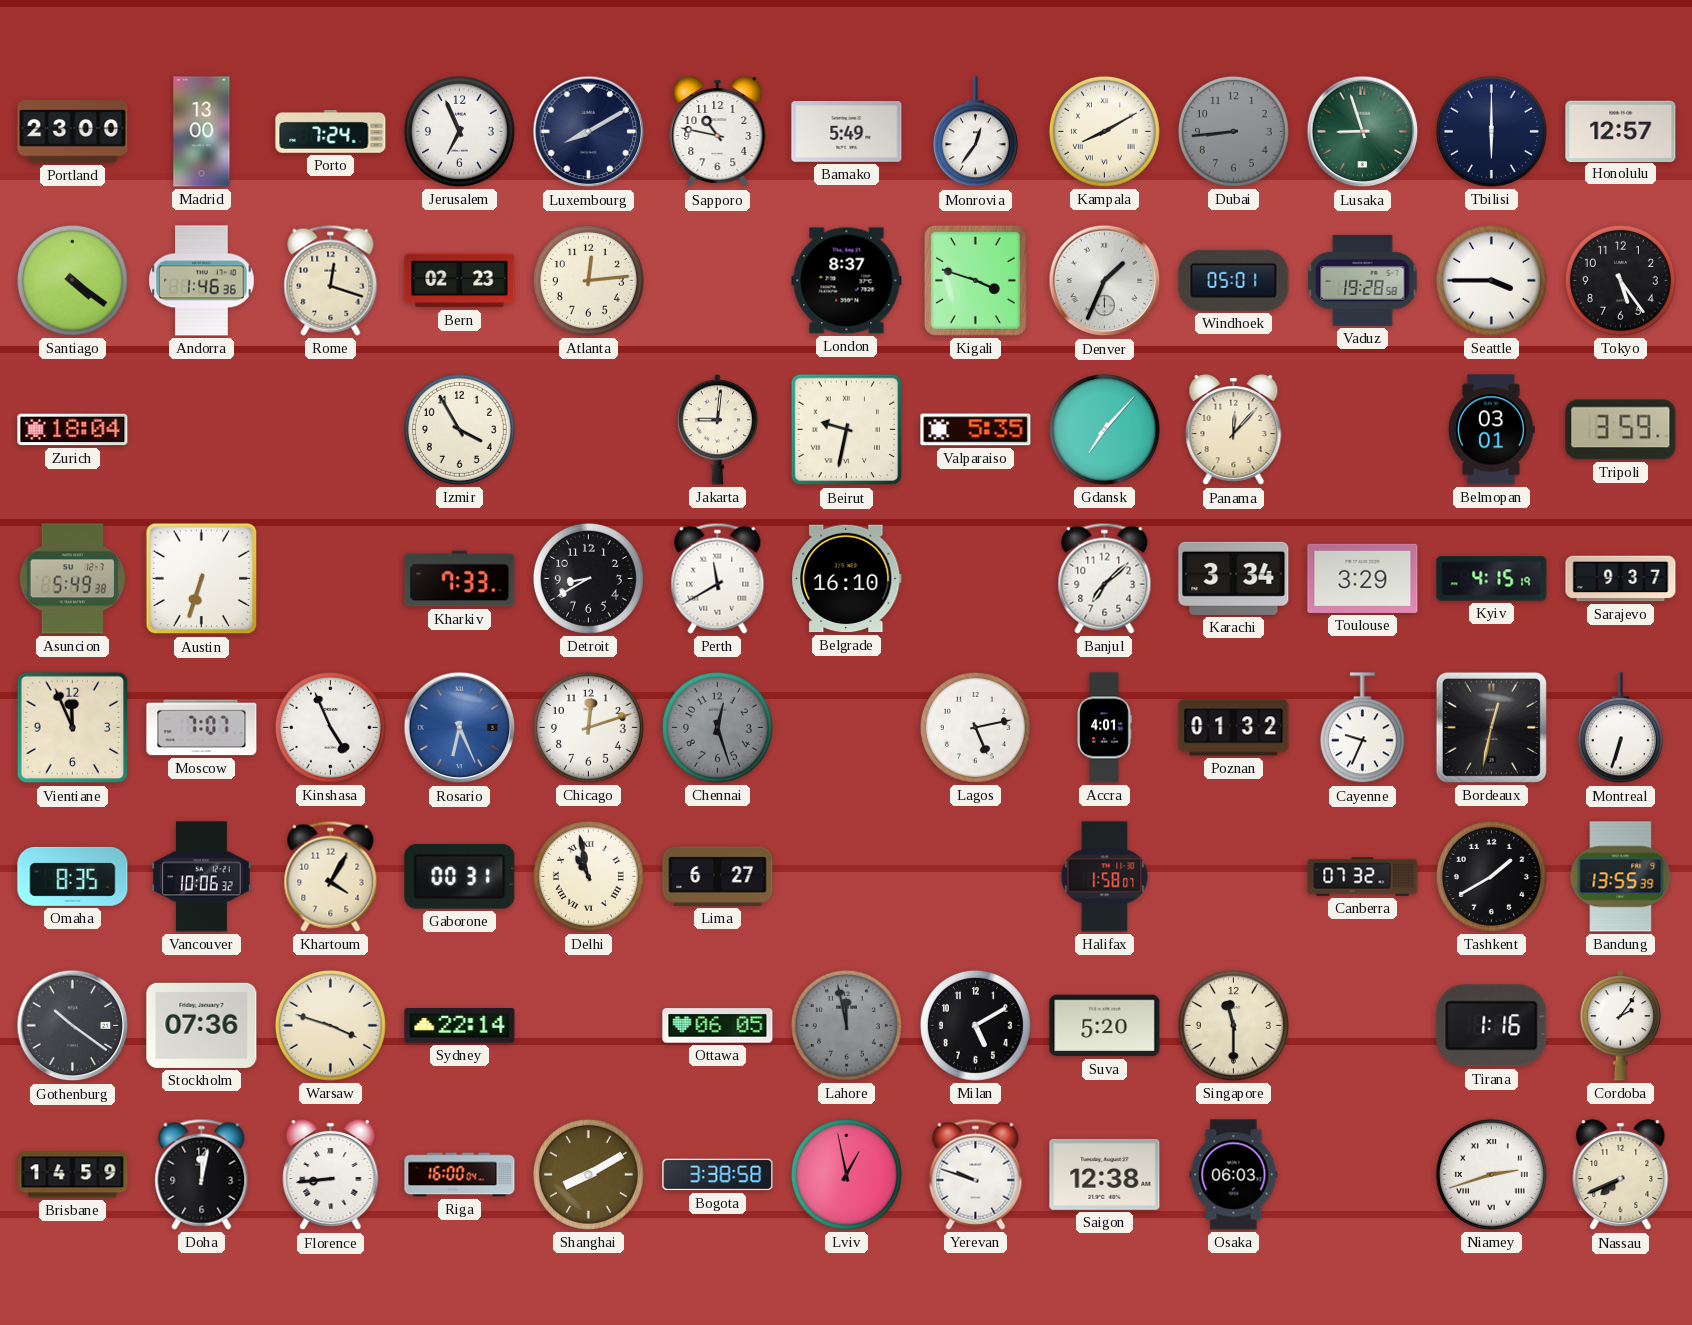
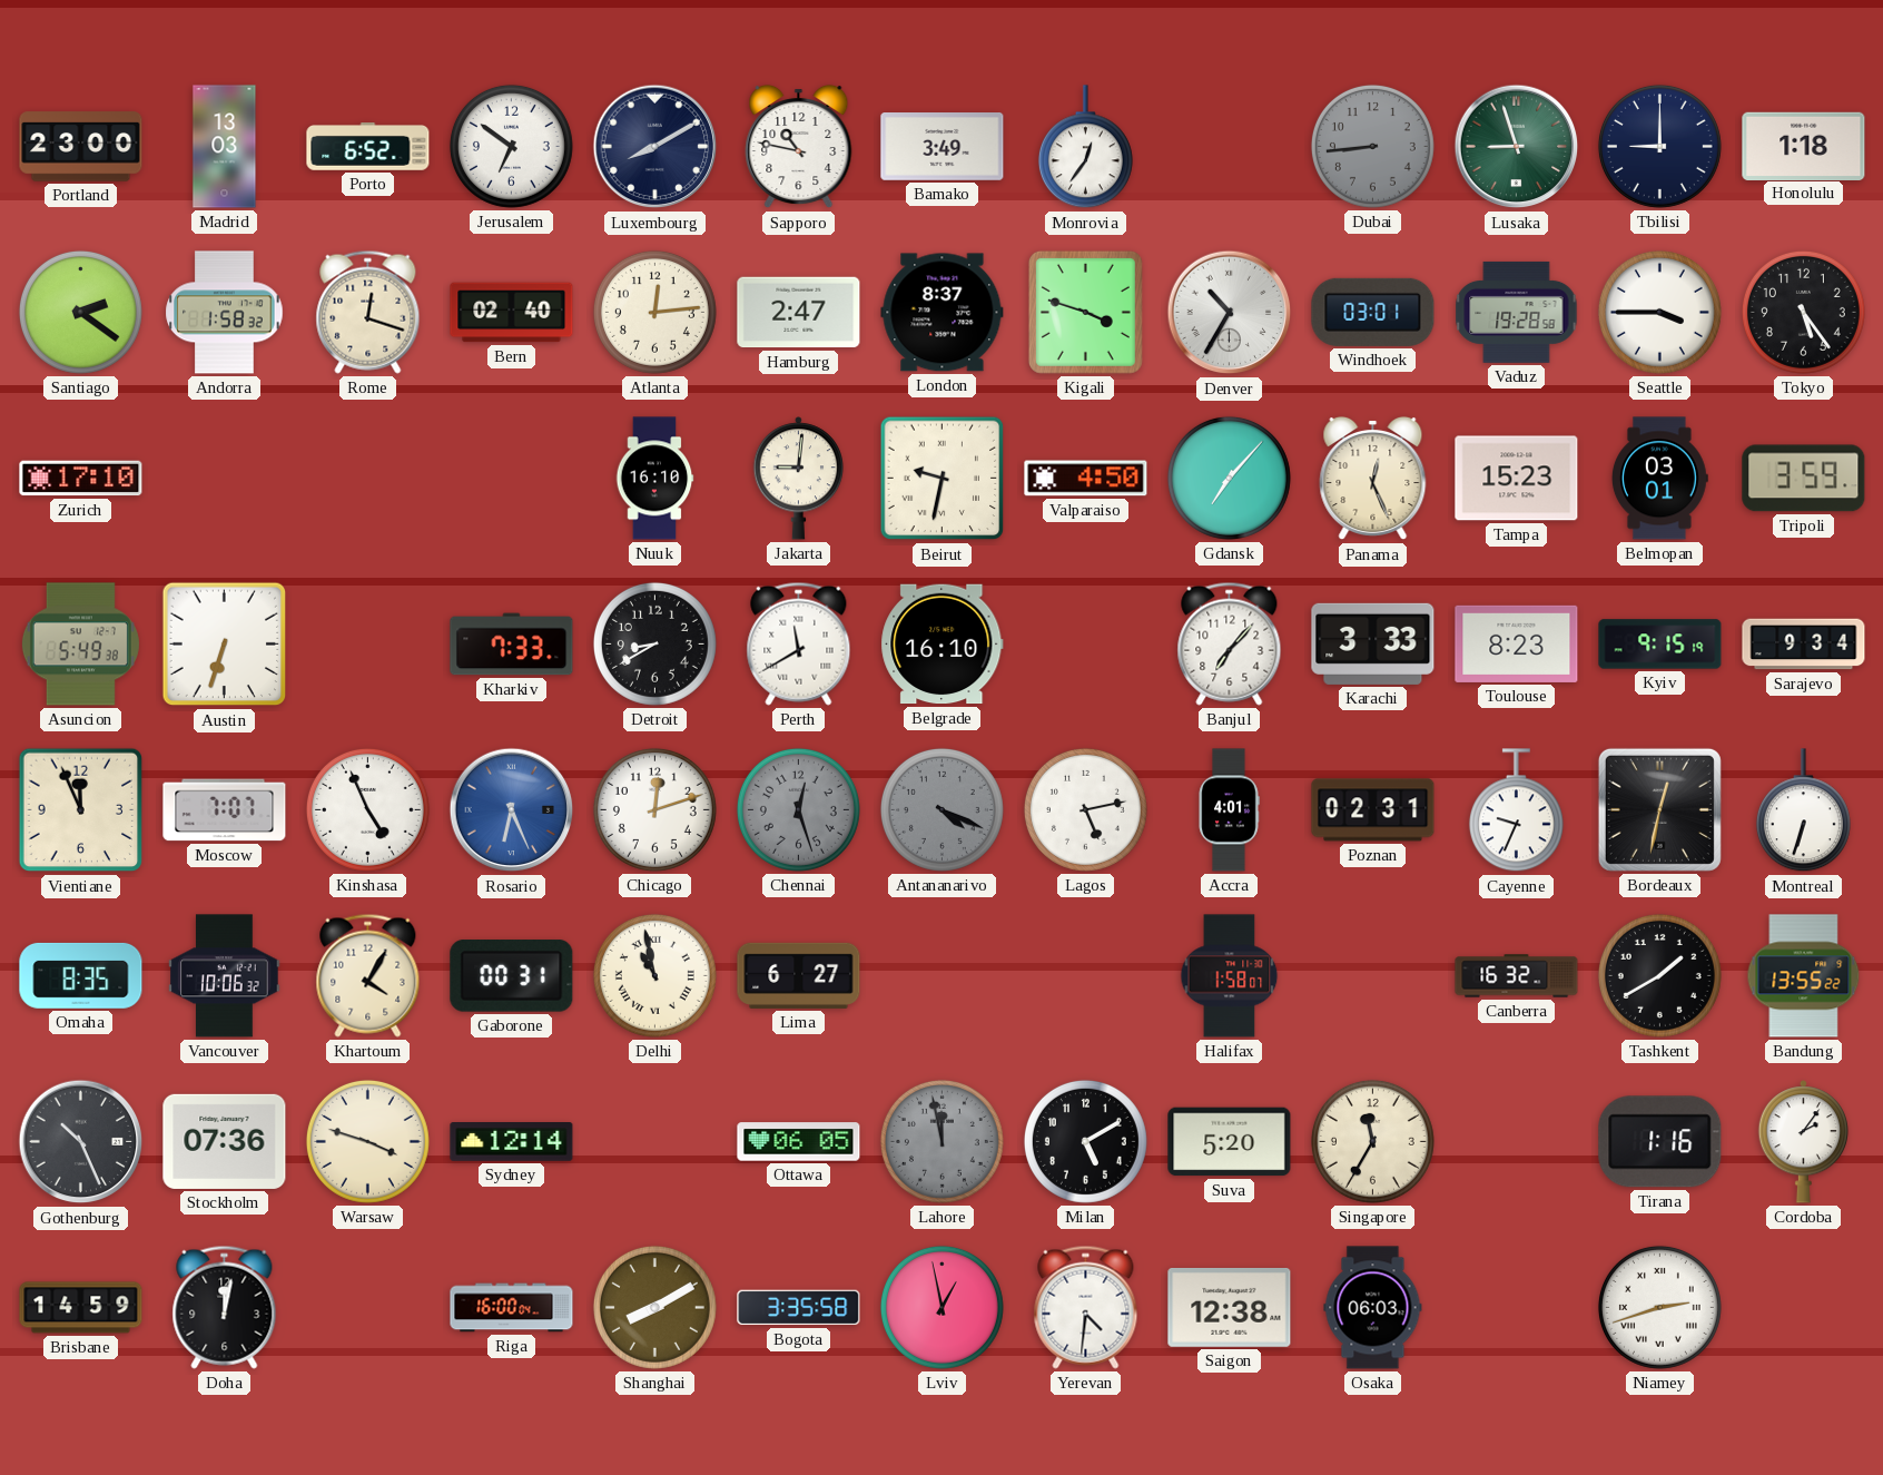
Madrid: 13:00 -> 13:03 (225, 147)
Porto: 7:24 -> 6:52 (368, 147)
Jerusalem: 6:56 -> 6:51 (511, 146)
Bamako: 5:49 -> 3:49 (943, 147)
Kampala: 8:10 -> none (1104, 131)
Tbilisi: 6:00 -> 9:00 (1659, 146)
Honolulu: 12:57 -> 1:18 (1804, 146)
Santiago: 4:21 -> 2:21 (80, 312)
Andorra: 1:46 -> 1:58 (225, 313)
Bern: 02:23 -> 02:40 (512, 313)
Hamburg: none -> 2:47 (799, 313)
Denver: 1:34 -> 10:35 (1230, 313)
Windhoek: 05:01 -> 03:01 (1373, 312)
Zurich: 18:04 -> 17:10 (81, 479)
Izmir: 3:55 -> none (459, 429)
Nuuk: none -> 16:10 (654, 479)
Valparaiso: 5:35 -> 4:50 (1086, 479)
Panama: 12:07 -> 12:26 (1373, 479)
Tampa: none -> 15:23 (1517, 479)
Banjul: 7:08 -> 7:07 (1230, 643)
Karachi: 3:34 -> 3:33 (1373, 643)
Toulouse: 3:29 -> 8:23 (1517, 643)
Kyiv: 4:15 -> 9:15 (1660, 645)
Sarajevo: 9:37 -> 9:34 (1804, 645)
Antananarivo: none -> 4:19 (941, 809)
Poznan: 01:32 -> 02:31 (1373, 810)
Canberra: 07:32 -> 16:32 (1517, 976)
Bandung: 13:55:39 -> 13:55:22 (1804, 976)
Gothenburg: 10:21 -> 10:26 (81, 1142)
Sydney: 22:14 -> 12:14 (512, 1142)
Singapore: 11:30 -> 11:35 (1372, 1141)
Florence: 8:44 -> none (331, 1175)
Bogota: 3:38 -> 3:35 (799, 1308)
Yerevan: 9:48 -> 4:31 (1086, 1307)
Nassau: 7:41 -> none (1621, 1175)
